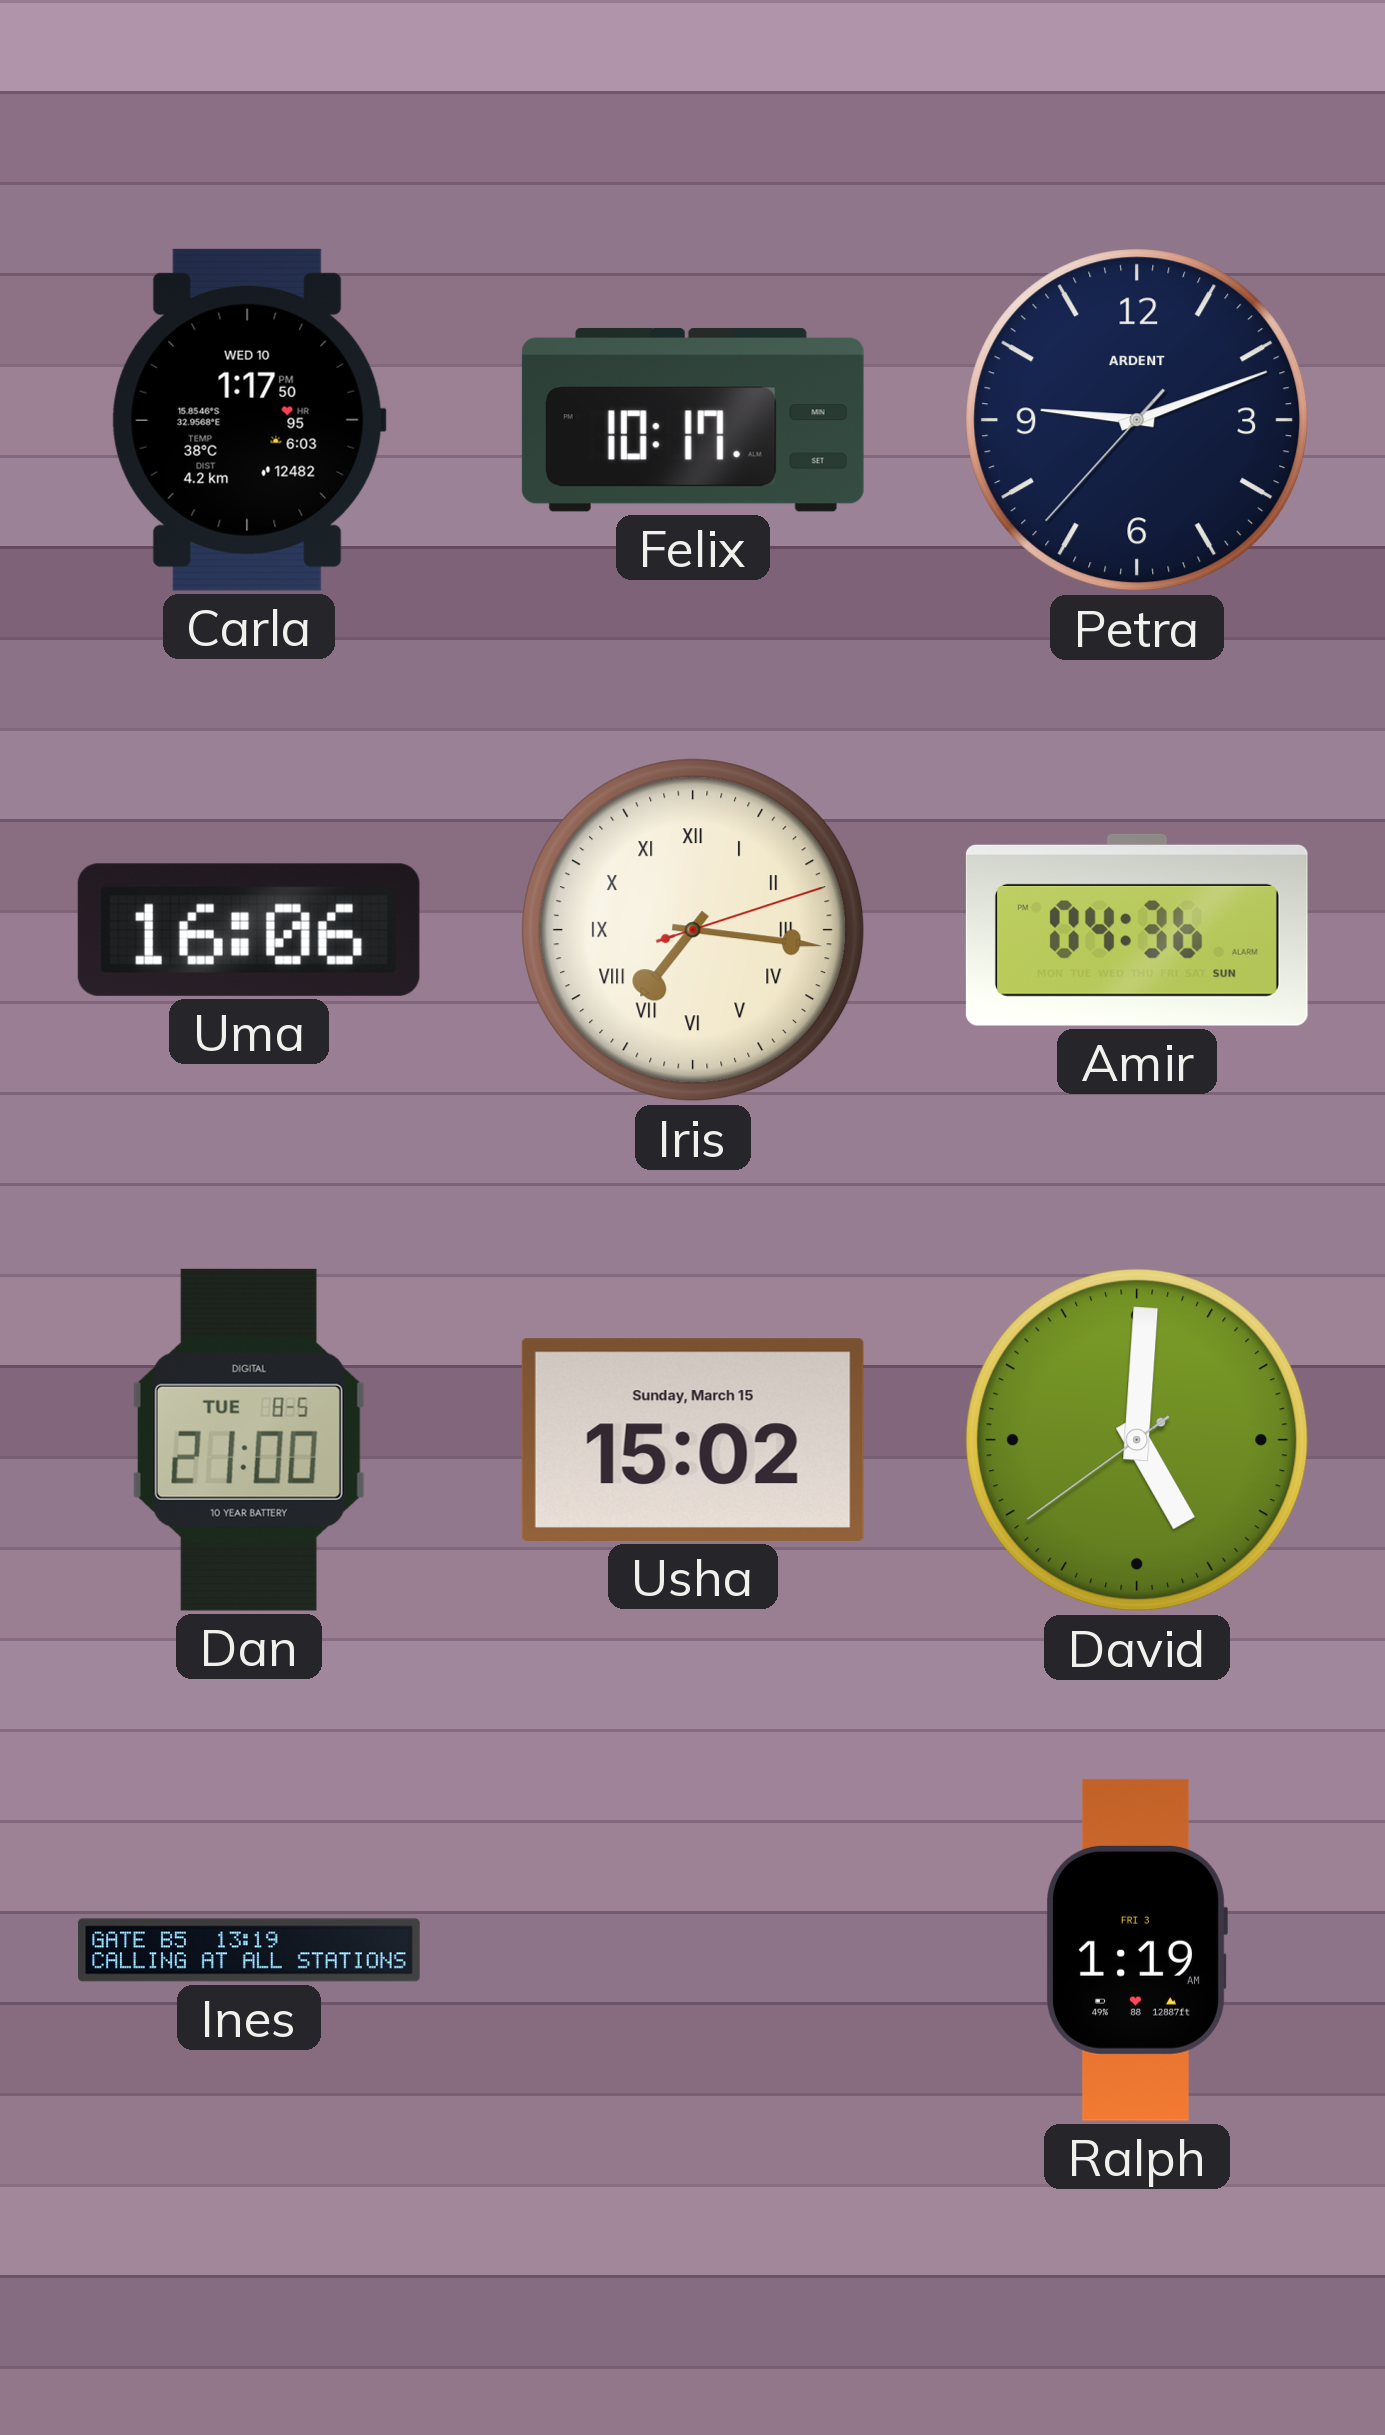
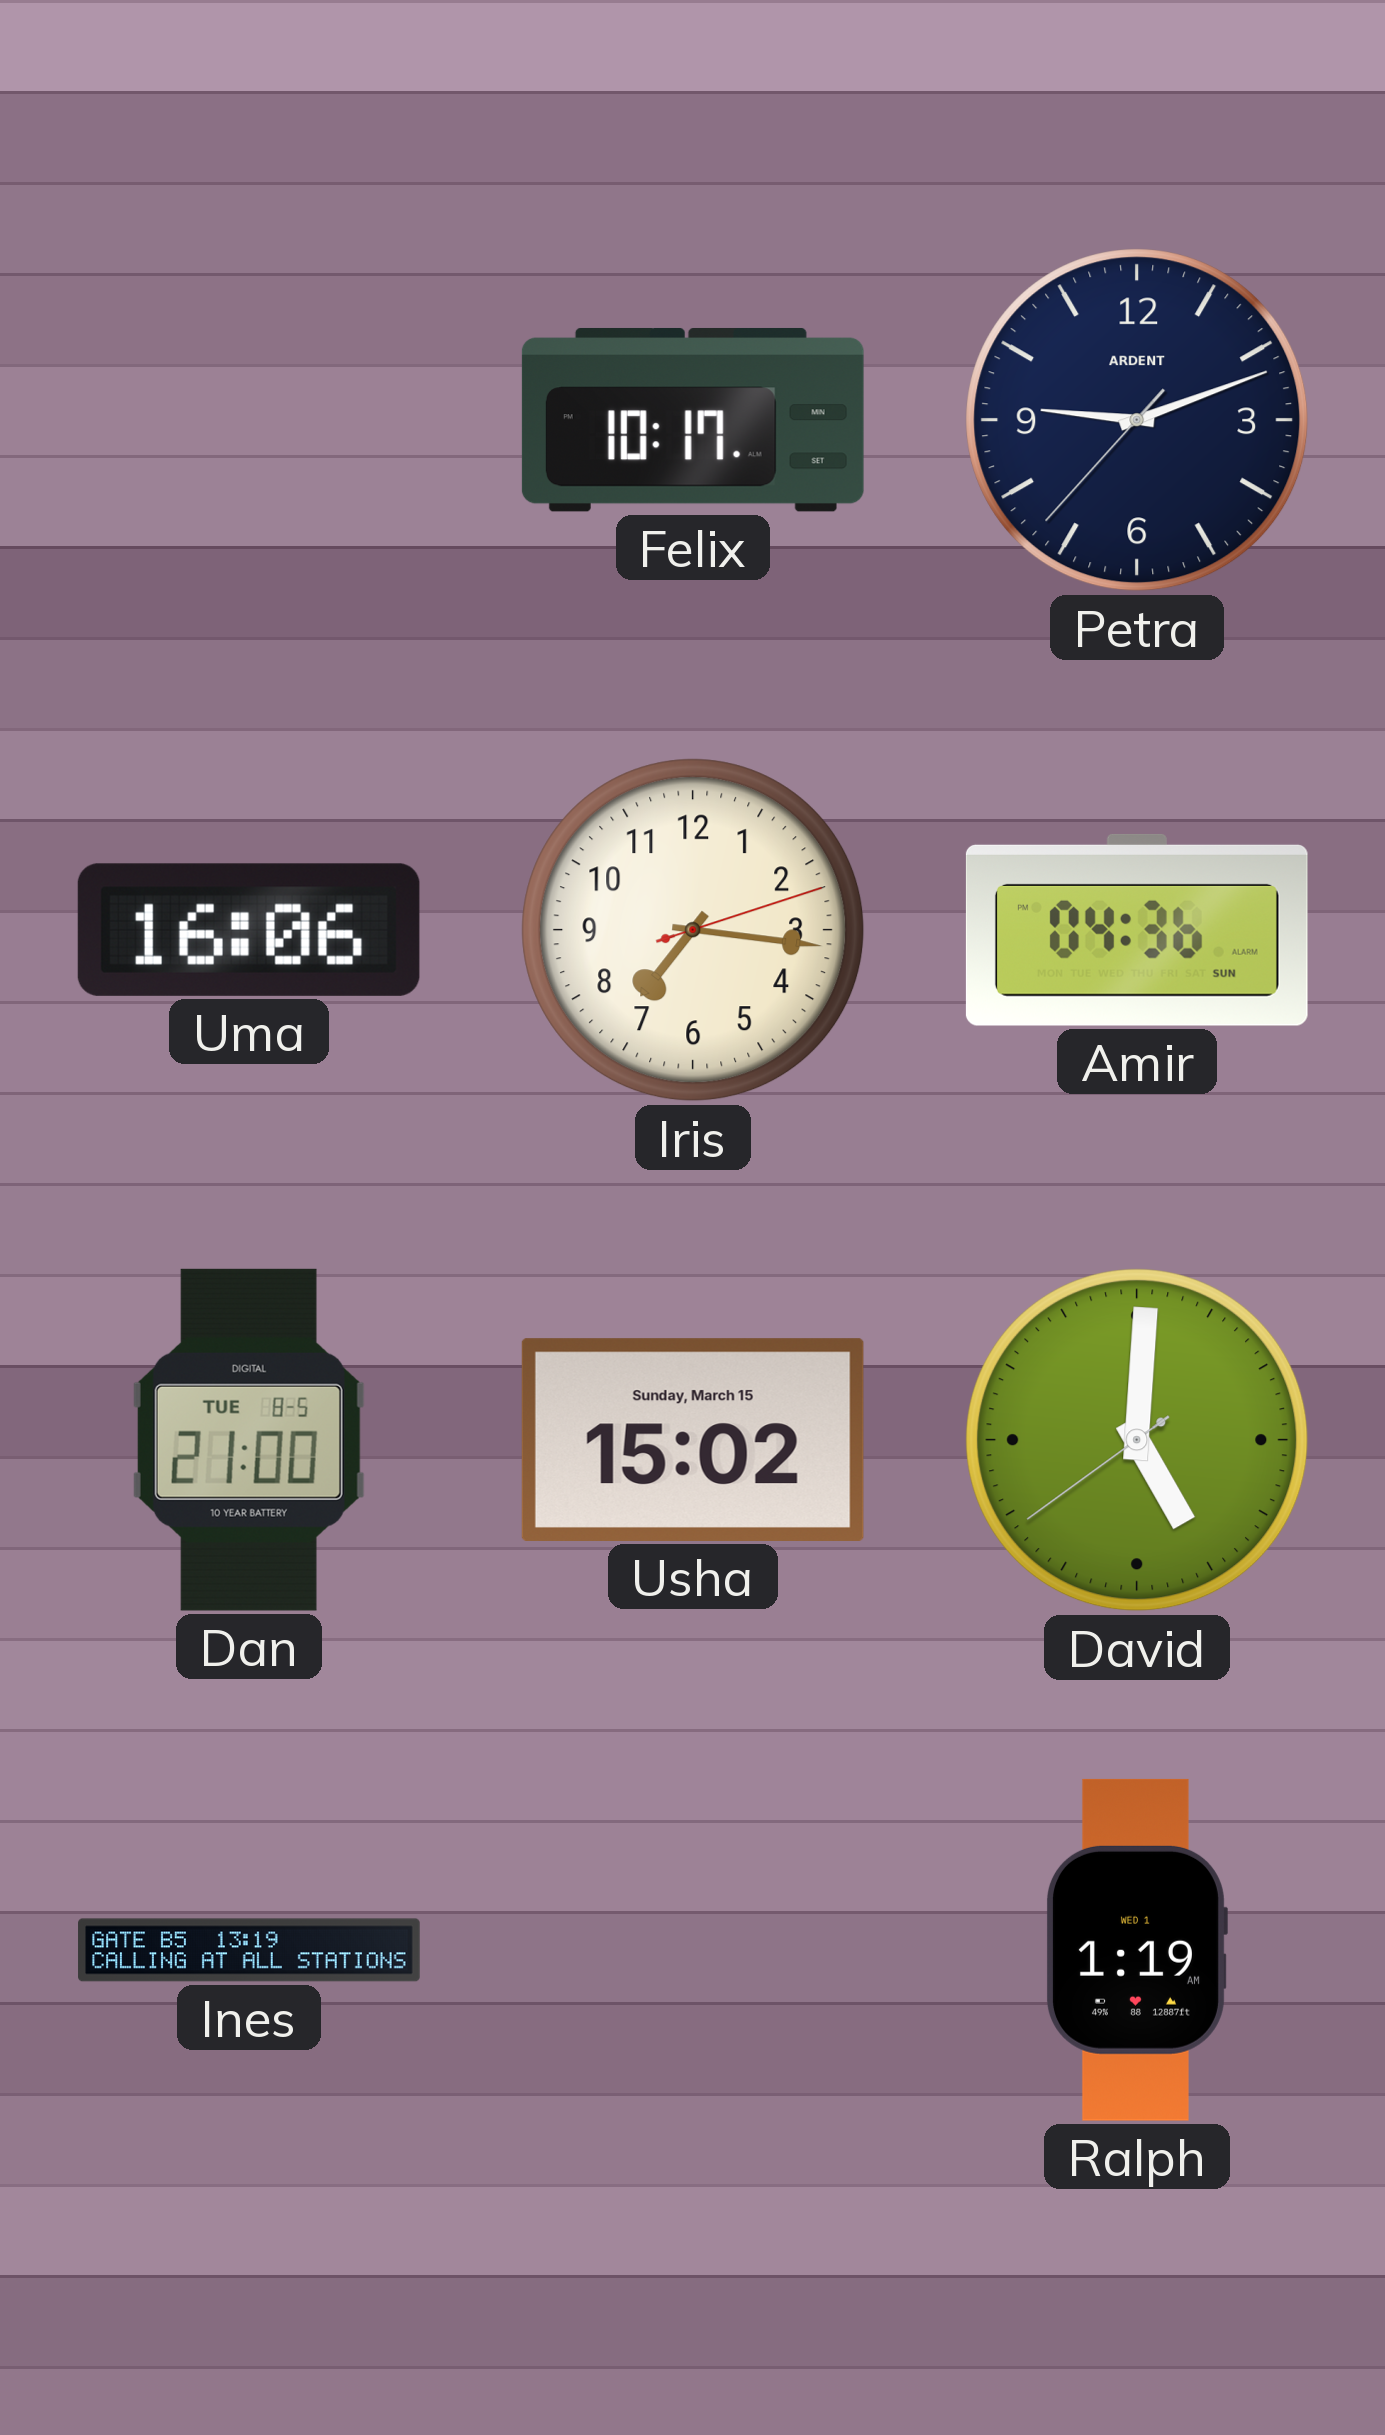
Carla: 1:17 -> none (249, 420)
Iris numerals: Roman -> Arabic (693, 930)
Ralph date: FRI 3 -> WED 1 (1136, 1950)
